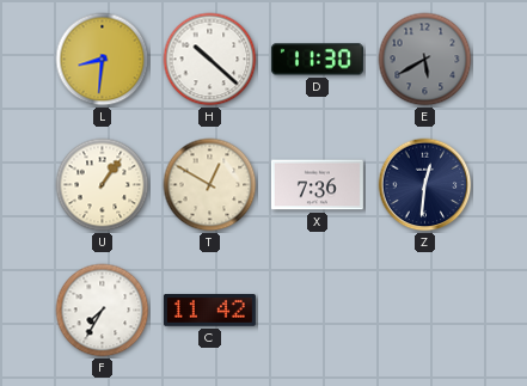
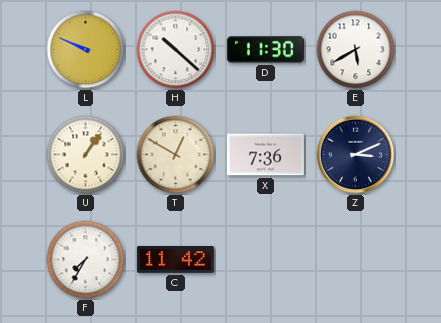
L: 8:31 -> 9:49 (86, 50)
E dial: grey -> white (356, 50)
Z: 12:31 -> 3:11 (356, 155)
